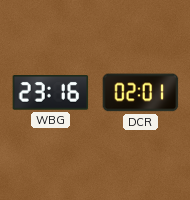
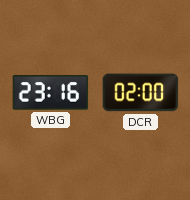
DCR: 02:01 -> 02:00 (141, 93)
